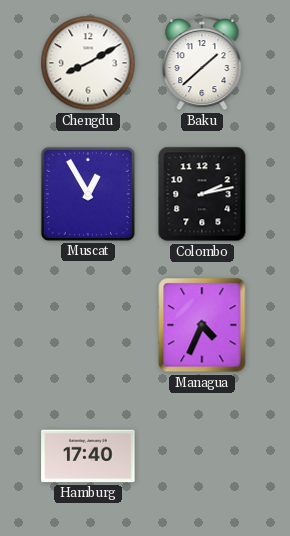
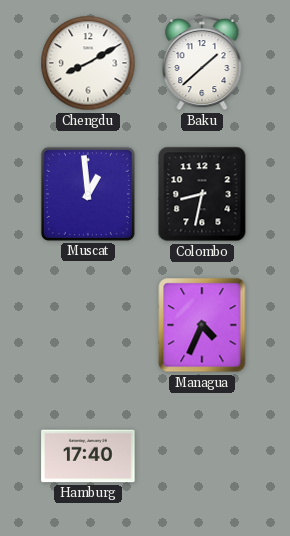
Muscat: 12:55 -> 12:59 (88, 194)
Colombo: 2:13 -> 8:32 (202, 194)
